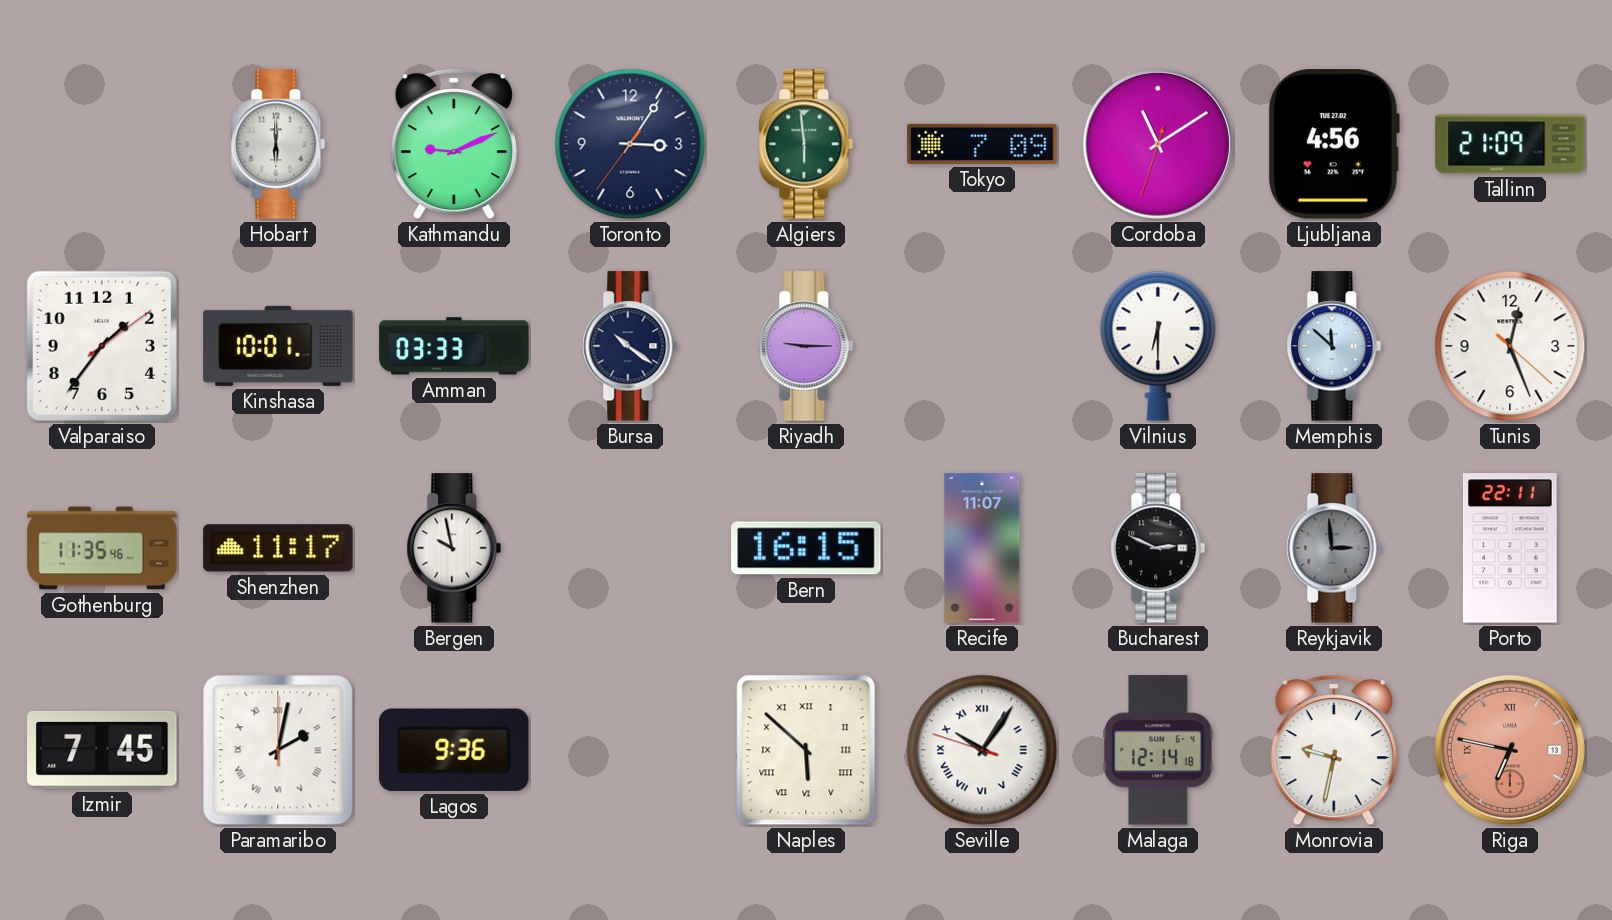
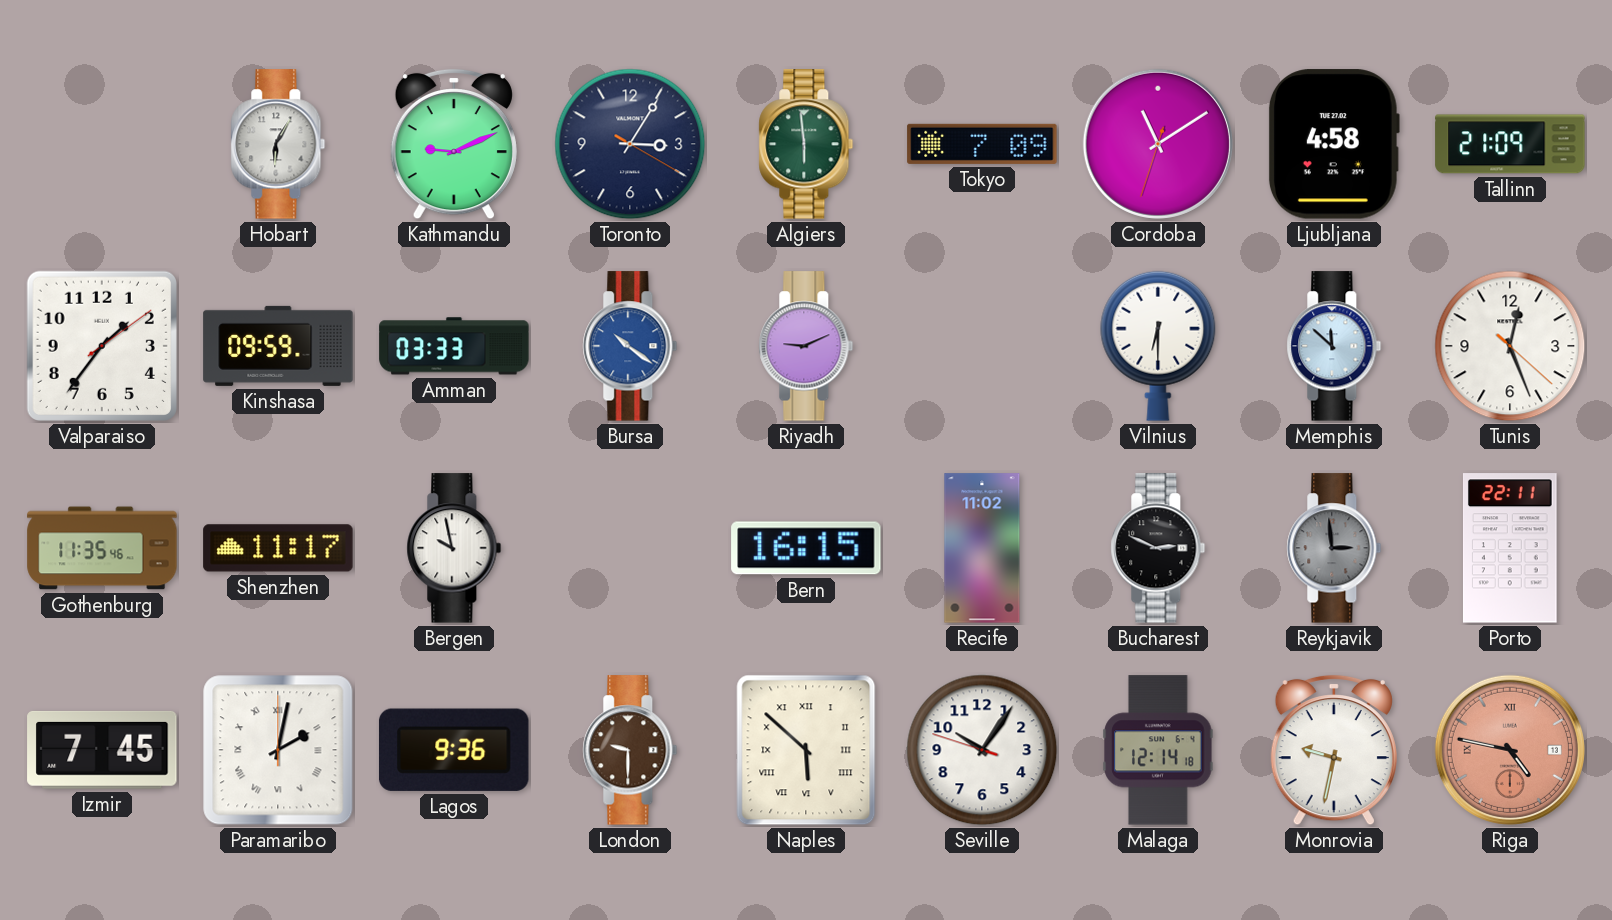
Hobart: 6:00 -> 6:05 (278, 144)
Toronto: 3:05:36 -> 3:05:20 (630, 144)
Ljubljana: 4:56 -> 4:58 (1334, 144)
Kinshasa: 10:01 -> 09:59 (278, 346)
Bursa dial: navy -> blue (630, 346)
Riyadh: 9:15 -> 9:11 (806, 346)
Recife: 11:07 -> 11:02 (982, 548)
London: none -> 9:30 (630, 750)
Seville numerals: Roman -> Arabic (982, 750)
Riga: 6:47 -> 4:47 (1510, 750)
